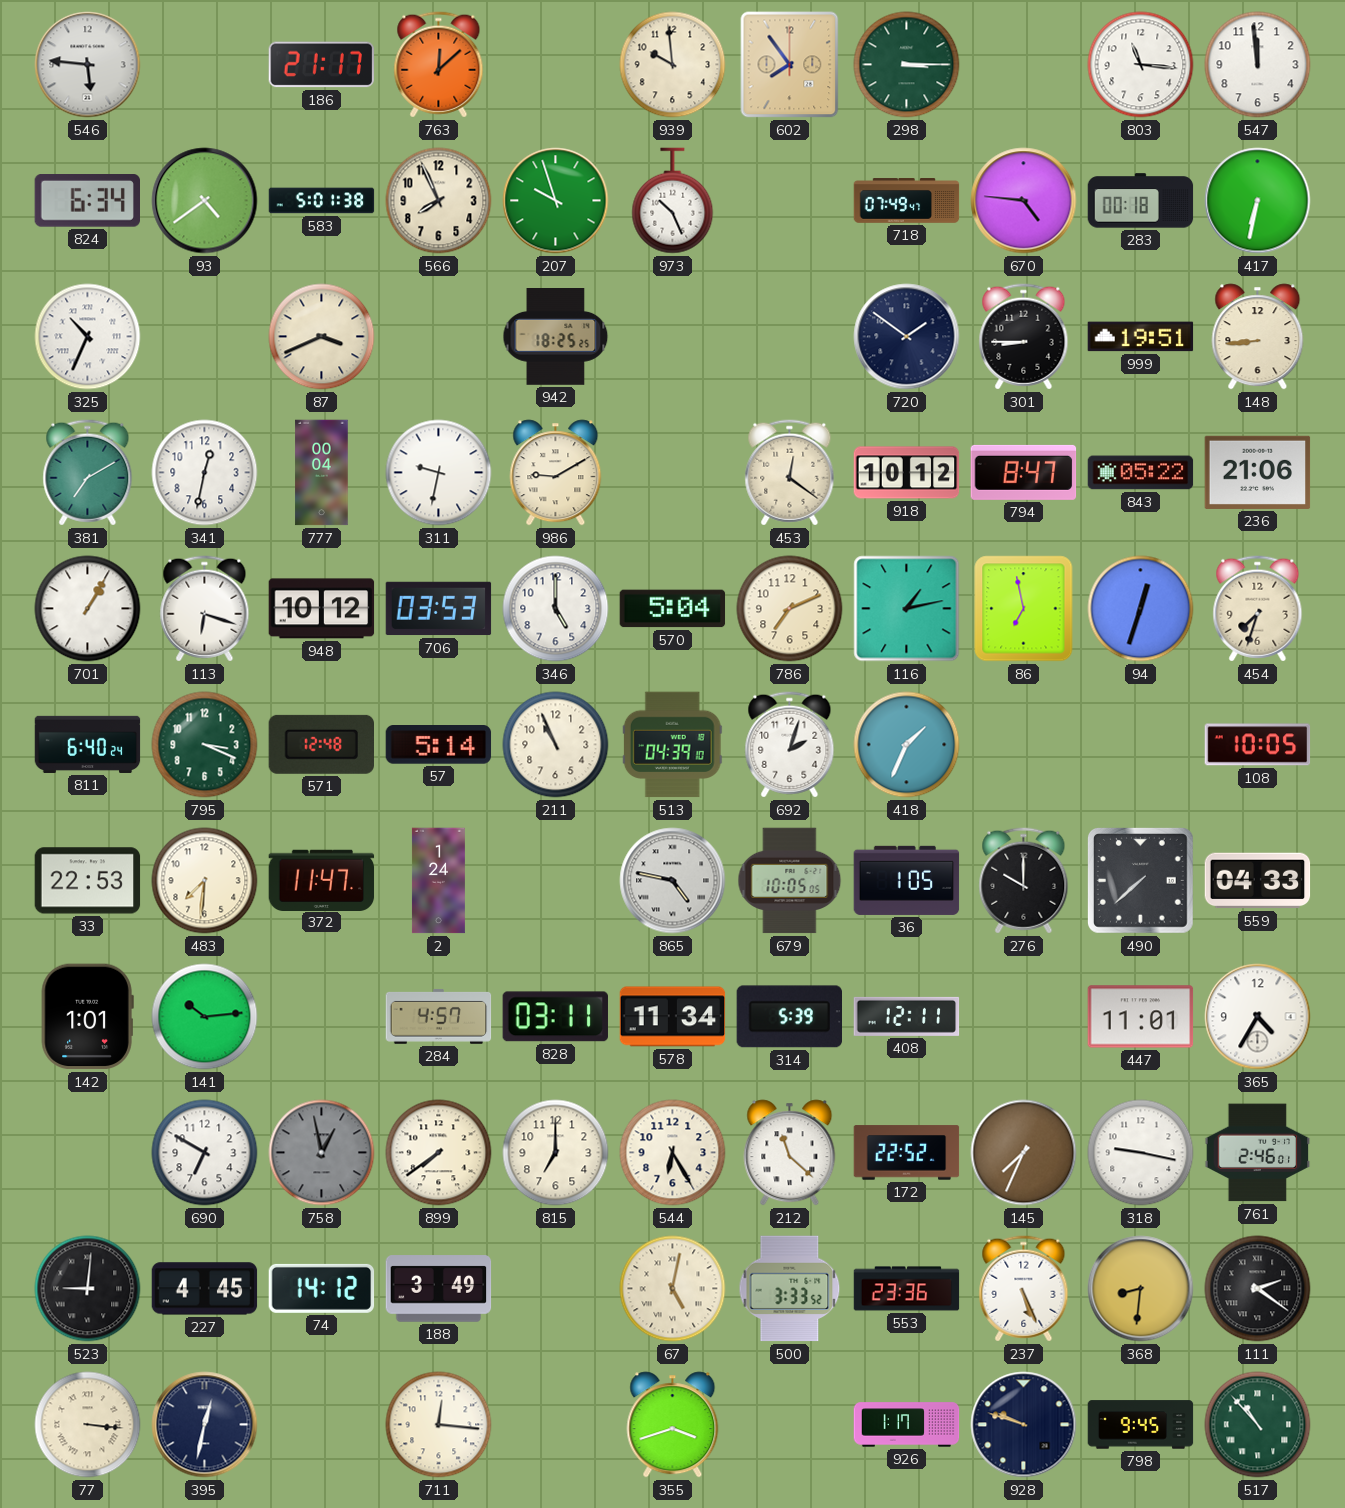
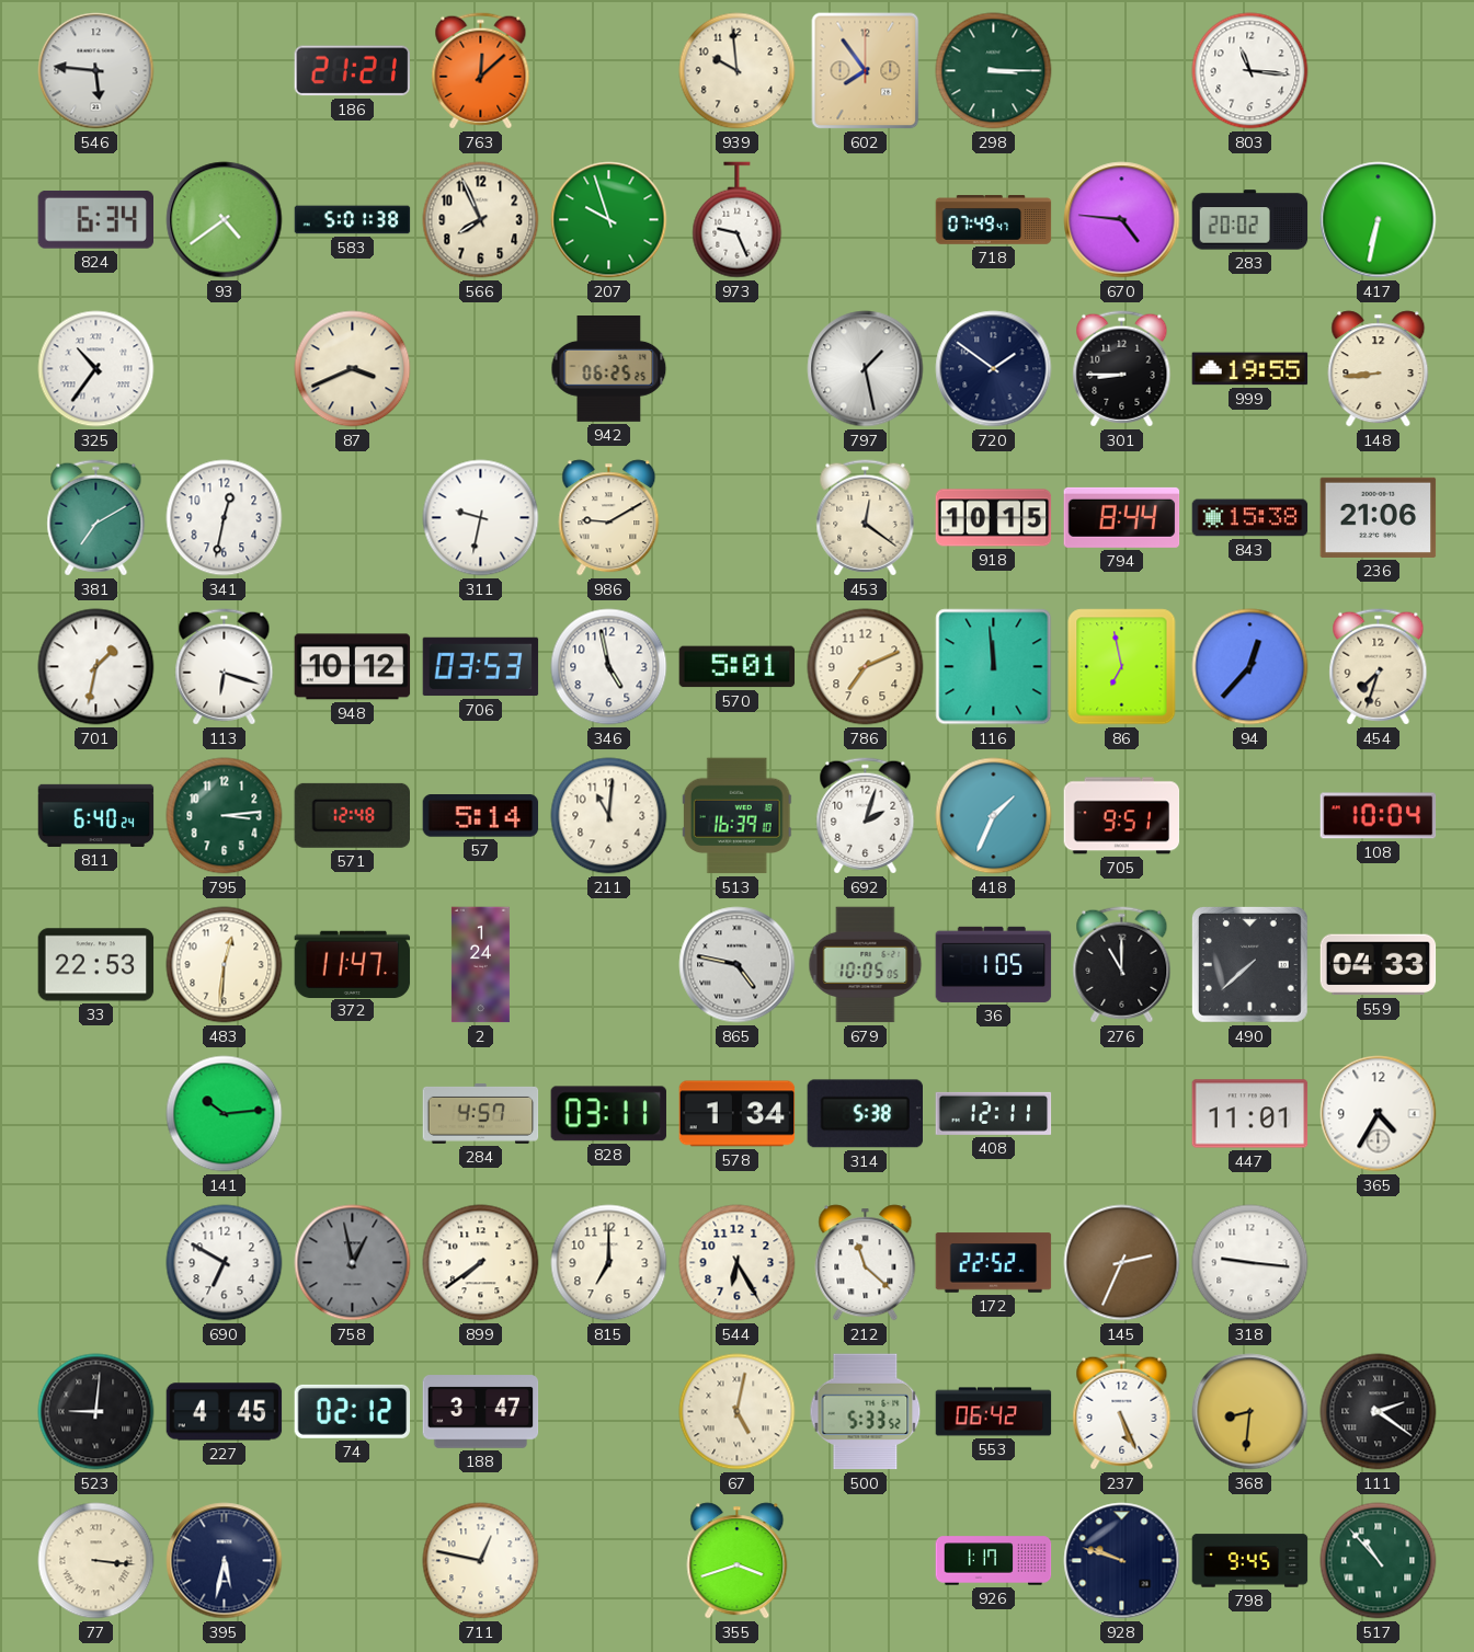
186: 21:17 -> 21:21 (352, 71)
547: 11:59 -> none (1258, 65)
973: 10:26 -> 9:26 (738, 220)
283: 00:18 -> 20:02 (1250, 220)
325: 10:34 -> 10:36 (96, 369)
942: 18:25 -> 06:25 (609, 369)
797: none -> 1:28 (866, 369)
999: 19:51 -> 19:55 (1250, 369)
777: 00:04 -> none (322, 473)
918: 10:12 -> 10:15 (994, 518)
794: 8:47 -> 8:44 (1122, 517)
843: 05:22 -> 15:38 (1250, 518)
701: 1:05 -> 1:32 (96, 667)
346: 5:00 -> 4:58 (609, 667)
570: 5:04 -> 5:01 (738, 667)
116: 1:13 -> 11:59 (994, 667)
94: 12:33 -> 12:37 (1250, 667)
795: 3:19 -> 3:14 (225, 816)
211: 10:56 -> 11:01 (609, 816)
513: 04:39 -> 16:39 (736, 816)
705: none -> 9:51 (1122, 816)
108: 10:05 -> 10:04 (1379, 816)
483: 7:31 -> 12:31 (225, 965)
276: 10:00 -> 11:00 (1122, 965)
142: 1:01 -> none (87, 1017)
578: 11:34 -> 1:34 (738, 1114)
314: 5:39 -> 5:38 (865, 1114)
145: 7:34 -> 2:34 (1122, 1263)
318: 9:17 -> 9:16 (1250, 1263)
761: 2:46 -> none (1258, 1153)
74: 14:12 -> 02:12 (353, 1411)
188: 3:49 -> 3:47 (481, 1412)
500: 3:33 -> 5:33 (866, 1412)
553: 23:36 -> 06:42 (994, 1412)
395: 12:32 -> 5:32 (225, 1561)
711: 12:16 -> 12:47 (481, 1561)
